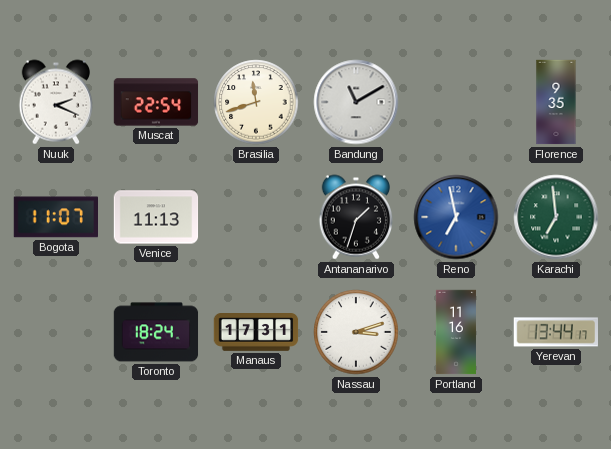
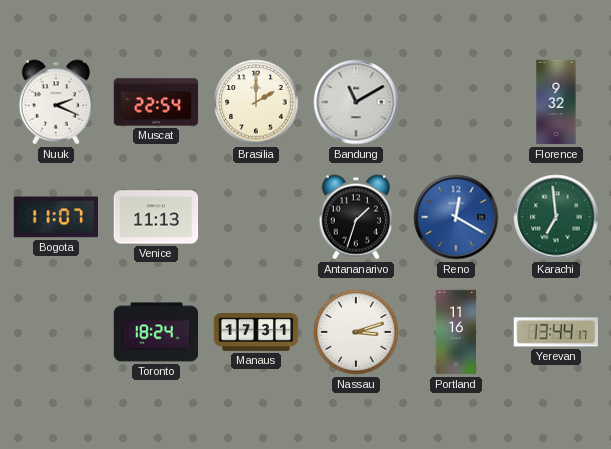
Brasilia: 11:42 -> 2:00 (256, 102)
Florence: 9:35 -> 9:32 (556, 102)
Reno: 6:58 -> 12:20 (456, 217)
